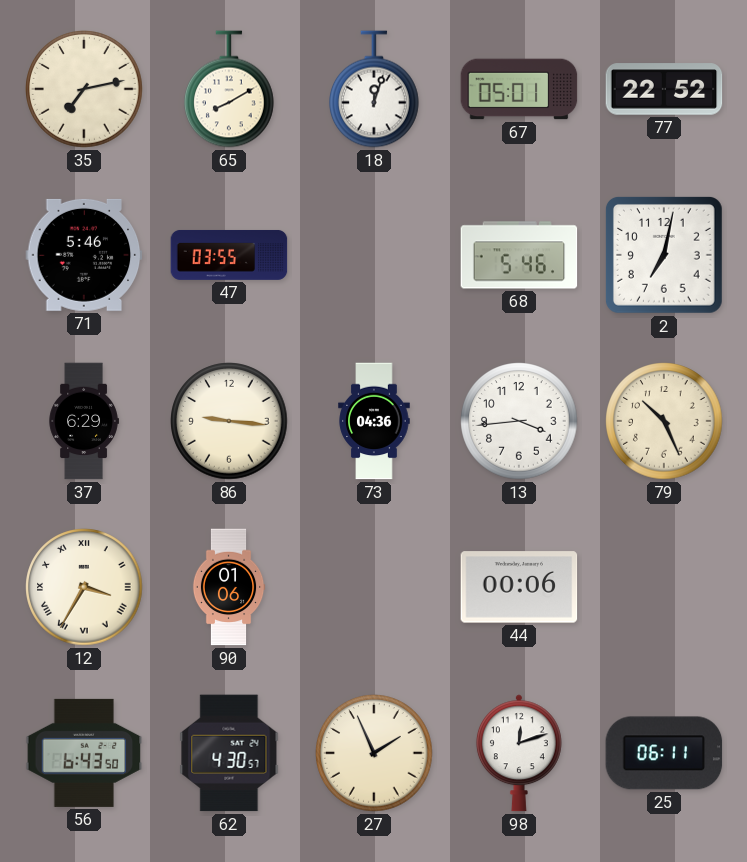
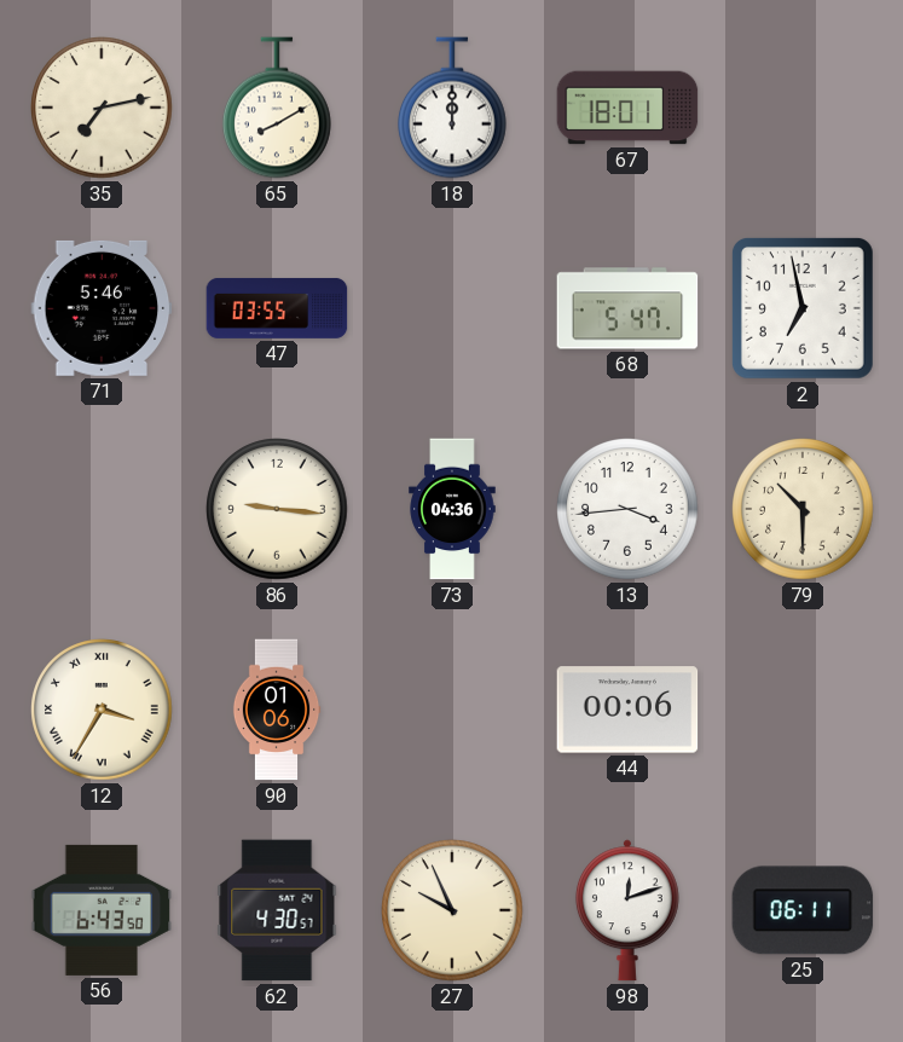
18: 12:03 -> 12:00 (453, 108)
67: 05:01 -> 18:01 (627, 108)
77: 22:52 -> none (664, 89)
68: 5:46 -> 5:47 (627, 308)
2: 7:02 -> 6:58 (804, 309)
37: 6:29 -> none (84, 421)
79: 10:26 -> 10:30 (803, 509)
27: 1:56 -> 9:56 (452, 910)
